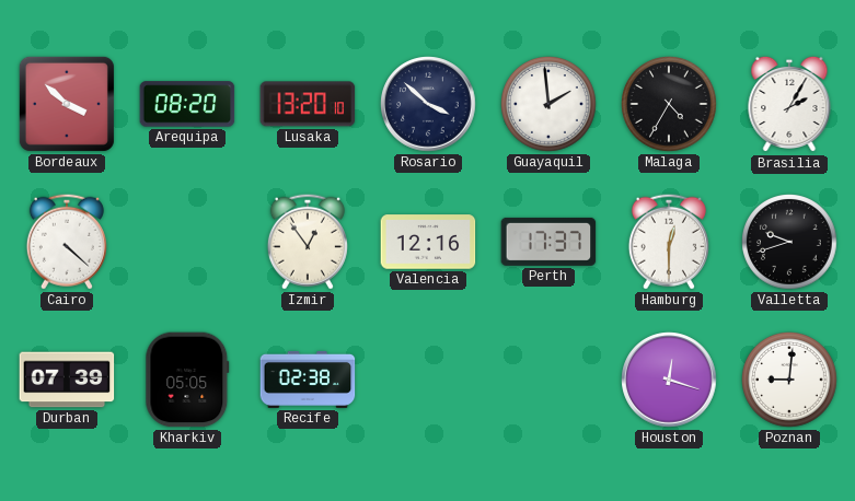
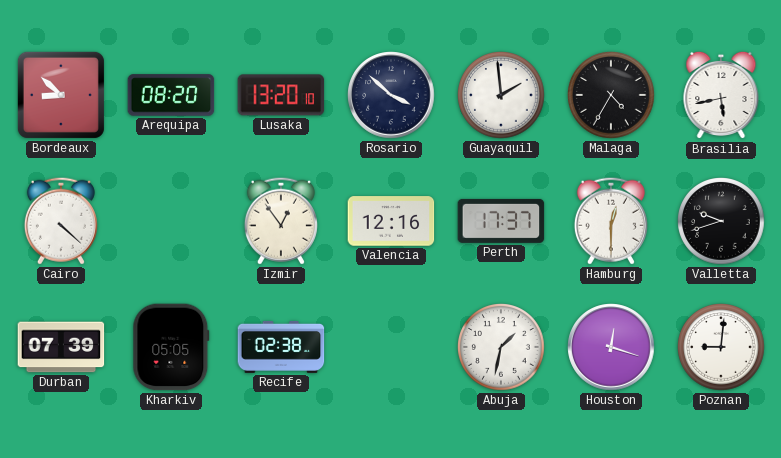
Bordeaux: 3:52 -> 8:52 (61, 95)
Brasilia: 2:05 -> 5:43 (721, 95)
Abuja: none -> 1:32 (501, 348)
